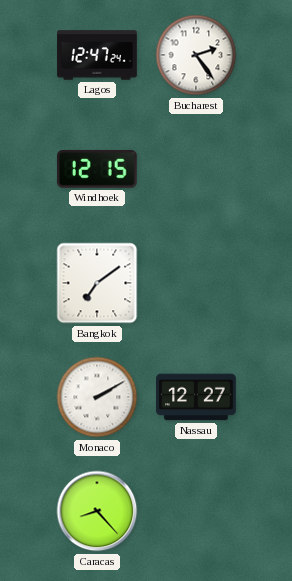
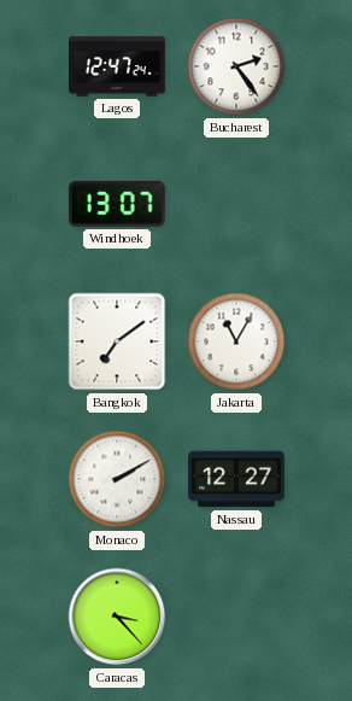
Windhoek: 12:15 -> 13:07 (117, 204)
Jakarta: none -> 11:05 (236, 341)
Caracas: 8:23 -> 3:23 (117, 617)
